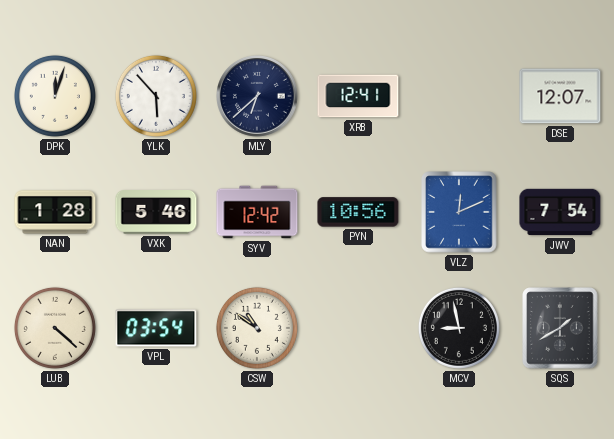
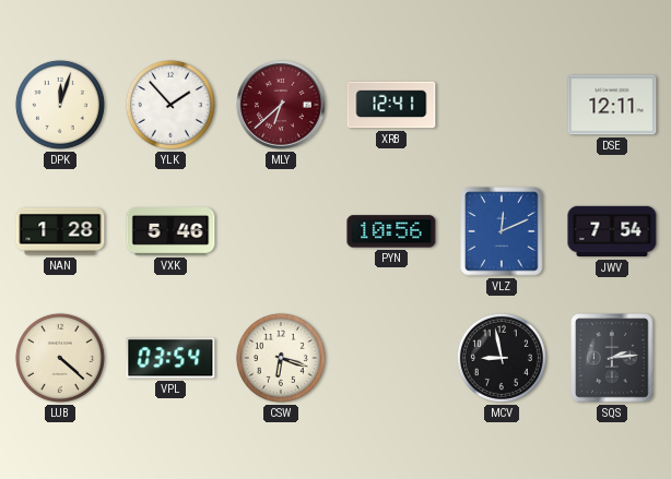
YLK: 5:53 -> 1:53 (170, 105)
MLY dial: navy -> burgundy (282, 106)
DSE: 12:07 -> 12:11 (612, 105)
SYV: 12:42 -> none (257, 212)
CSW: 10:51 -> 6:18 (281, 358)
SQS: 1:40 -> 2:14 (612, 358)
